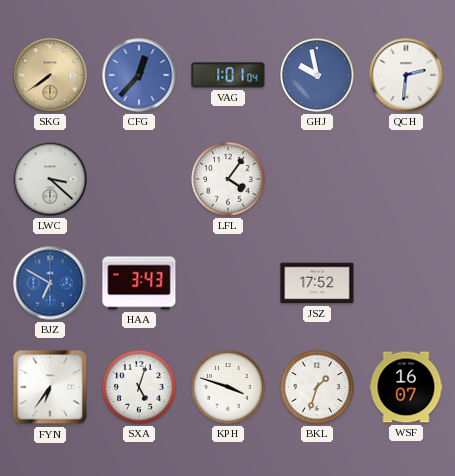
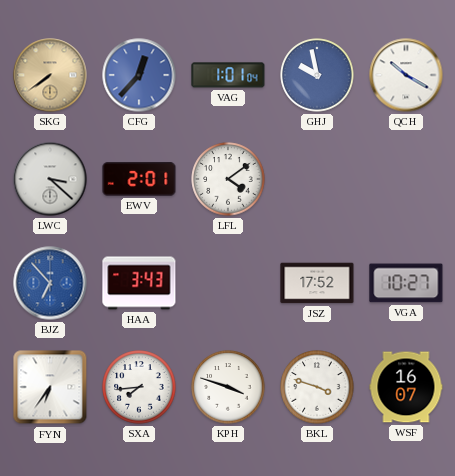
QCH: 2:31 -> 10:20 (406, 75)
EWV: none -> 2:01 (139, 179)
LFL: 4:06 -> 4:09 (228, 179)
BJZ: 6:50 -> 6:53 (50, 283)
VGA: none -> 10:27 (406, 283)
SXA: 5:03 -> 7:44 (139, 387)
BKL: 1:33 -> 3:48 (317, 387)
